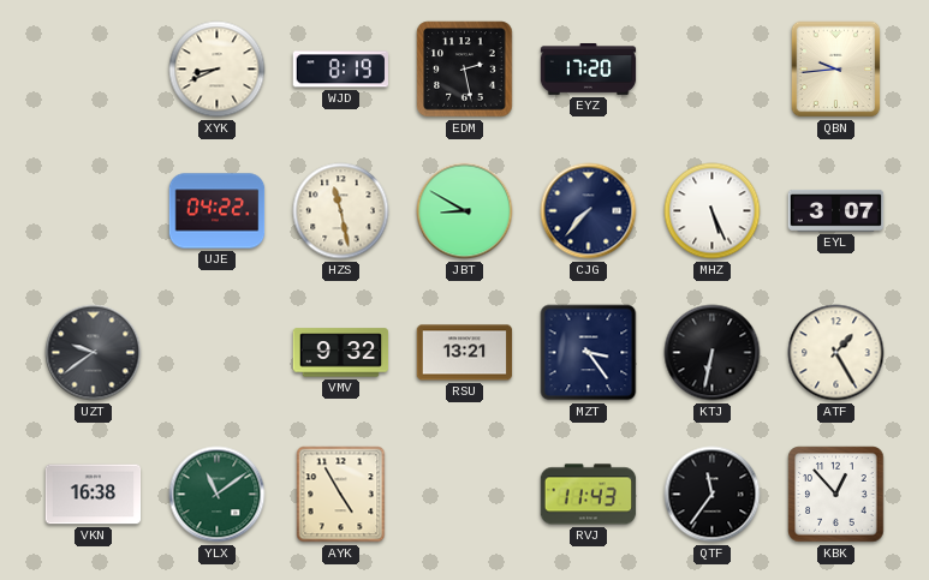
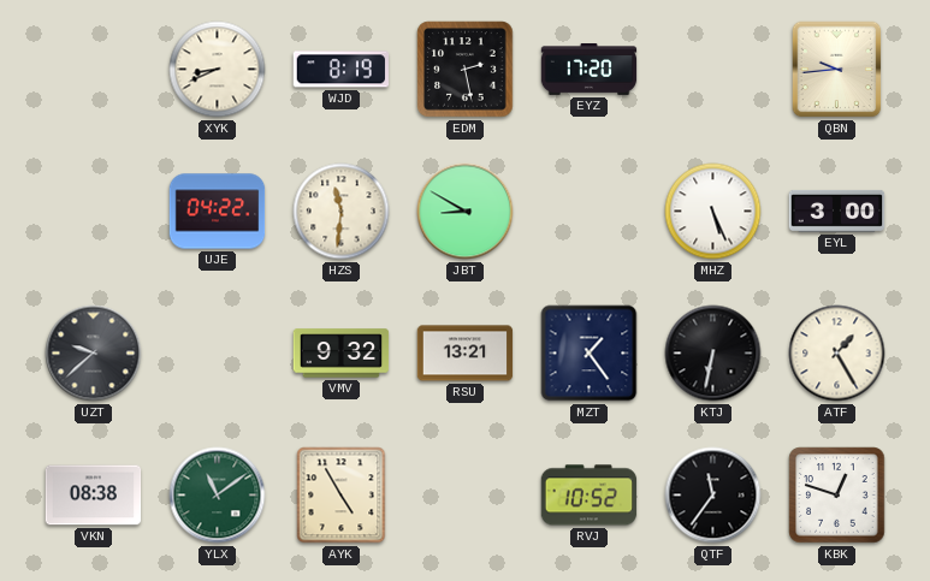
HZS: 11:28 -> 11:31 (342, 212)
CJG: 7:37 -> none (589, 211)
EYL: 3:07 -> 3:00 (837, 211)
UZT: 9:39 -> 9:38 (94, 354)
MZT: 3:24 -> 1:24 (590, 354)
VKN: 16:38 -> 08:38 (94, 496)
RVJ: 11:43 -> 10:52 (590, 496)
KBK: 12:53 -> 12:48 (837, 496)
